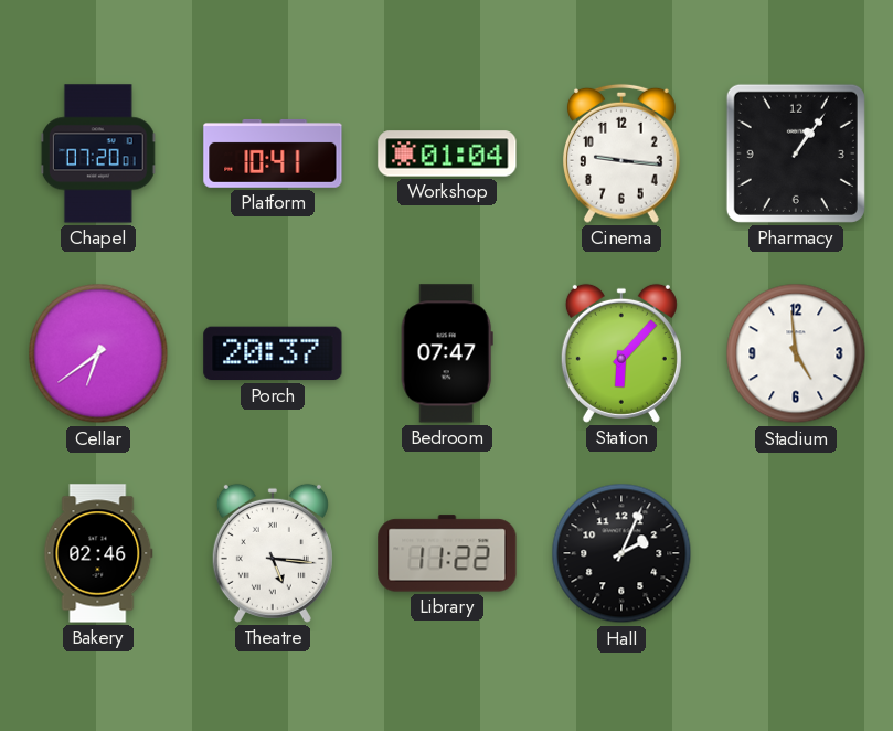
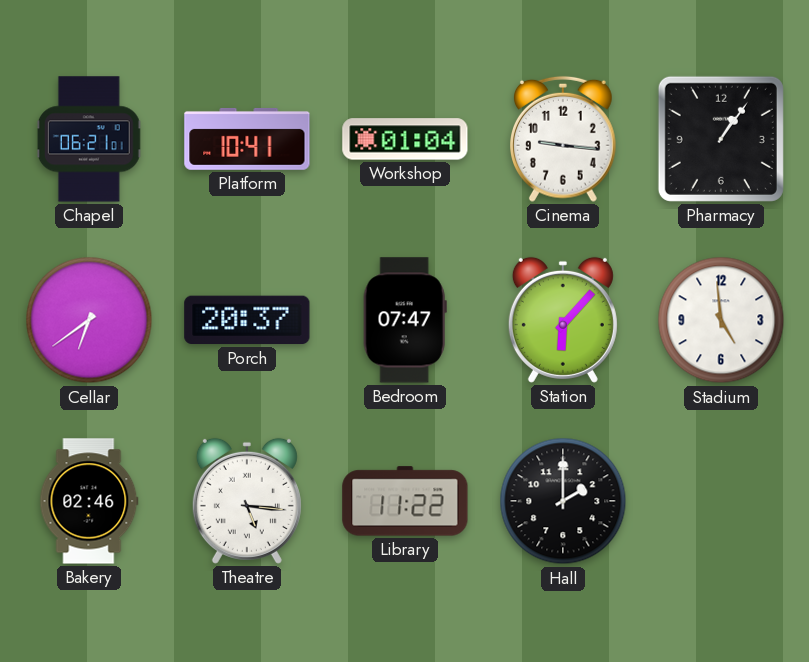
Chapel: 07:20 -> 06:21 (89, 139)
Hall: 2:04 -> 2:00 (563, 501)
